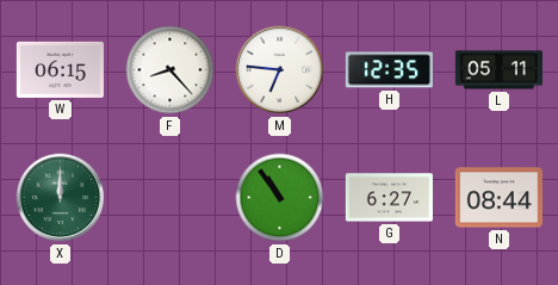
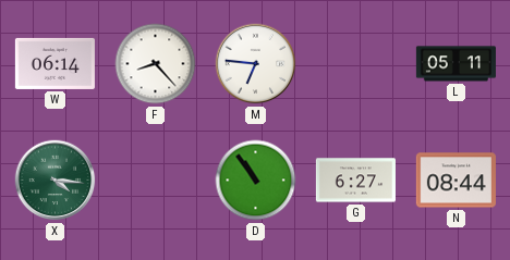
W: 06:15 -> 06:14 (54, 63)
H: 12:35 -> none (389, 70)
X: 12:00 -> 4:16 (56, 181)
